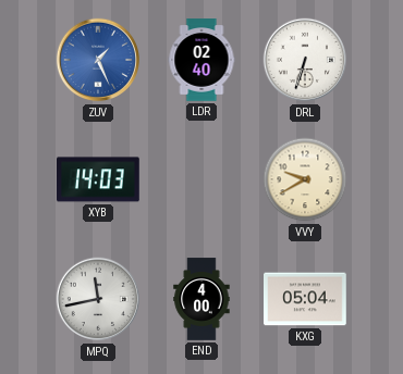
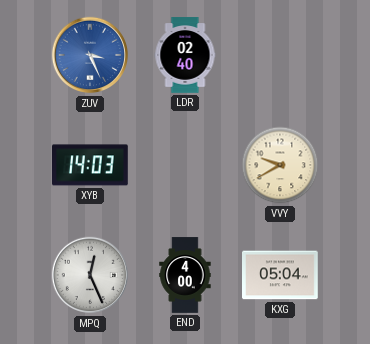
ZUV: 1:26 -> 3:26 (90, 55)
DRL: 6:33 -> none (305, 60)
MPQ: 11:43 -> 12:26 (90, 275)
